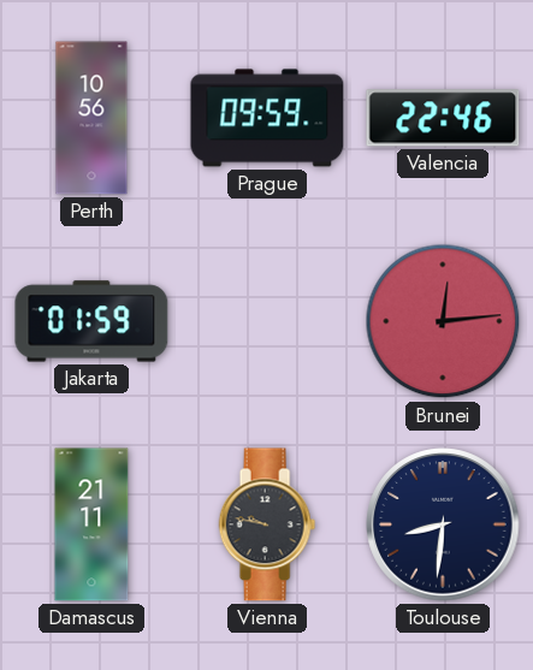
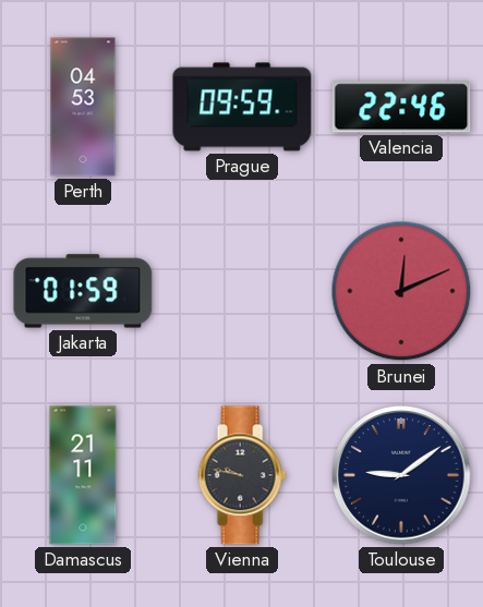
Perth: 10:56 -> 04:53 (83, 107)
Brunei: 12:14 -> 12:11 (401, 291)
Toulouse: 8:31 -> 9:09 (401, 475)
